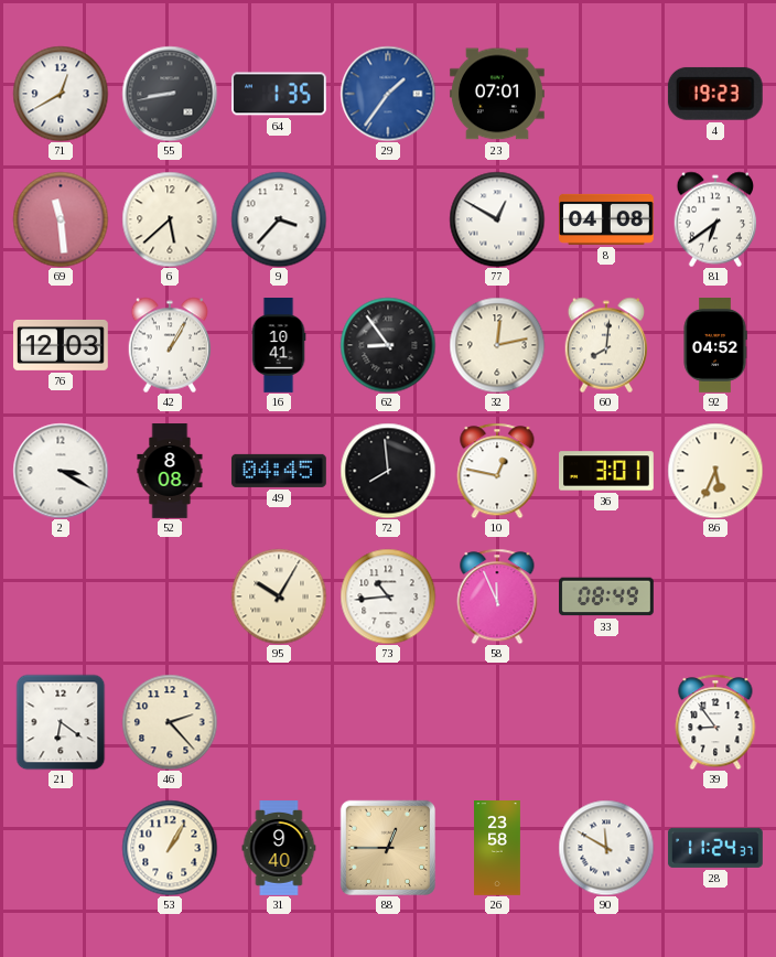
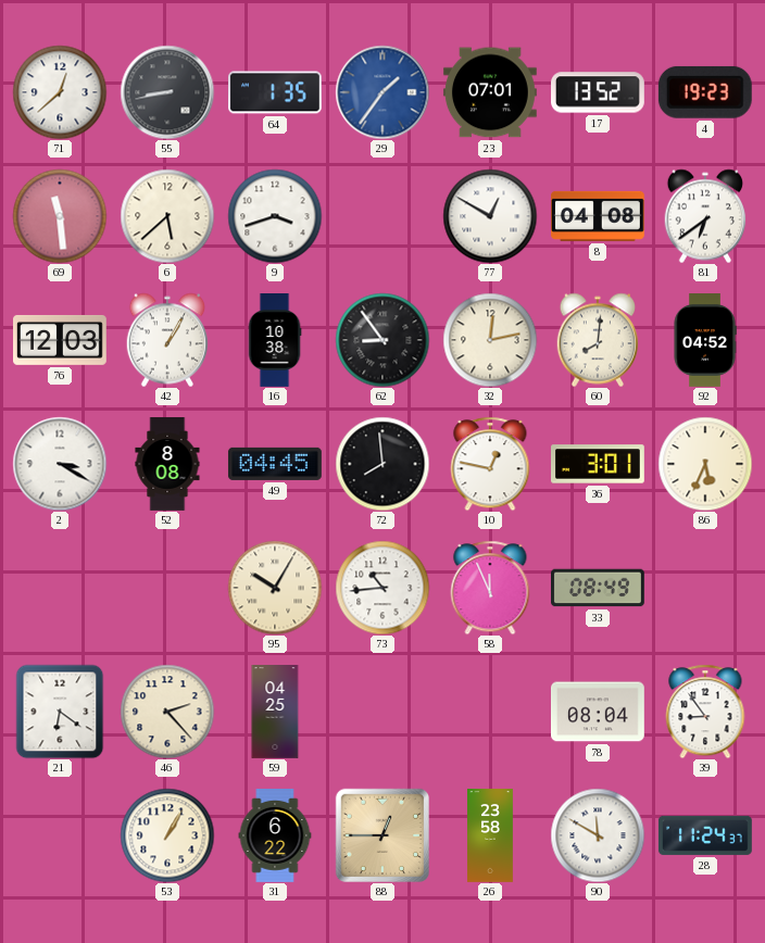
71: 12:40 -> 12:38 (60, 92)
17: none -> 13:52 (599, 92)
9: 3:37 -> 3:42 (275, 216)
16: 10:41 -> 10:38 (275, 341)
59: none -> 04:25 (275, 713)
78: none -> 08:04 (599, 712)
31: 9:40 -> 6:22 (275, 837)
